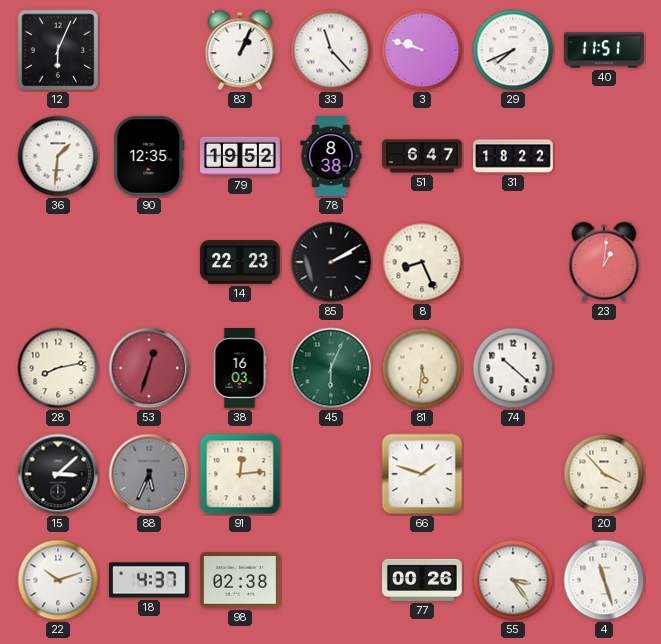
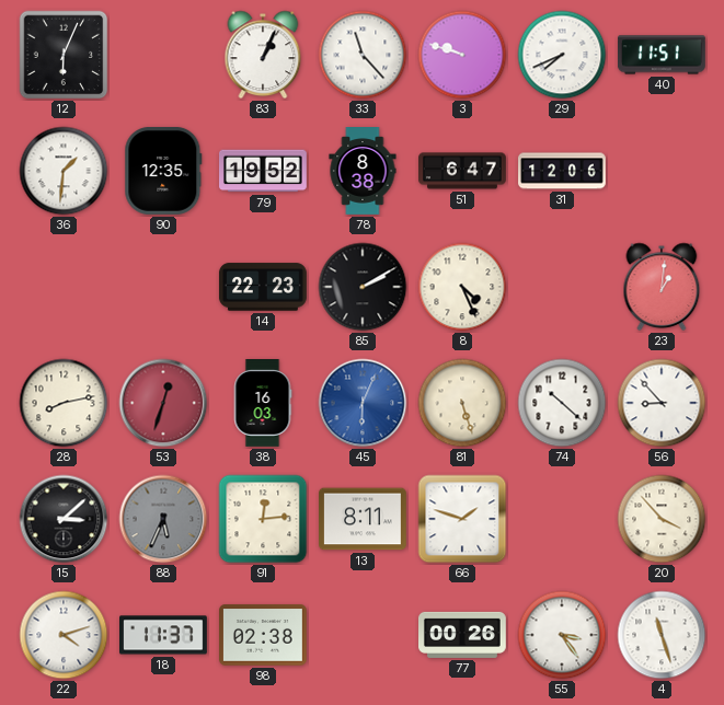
31: 18:22 -> 12:06 (562, 171)
8: 8:26 -> 4:26 (462, 287)
45 dial: green -> blue (363, 403)
81: 5:31 -> 5:27 (462, 403)
56: none -> 8:53 (662, 403)
13: none -> 8:11 (364, 519)
22: 10:12 -> 4:12 (64, 635)
18: 4:37 -> 11:37 (164, 635)
